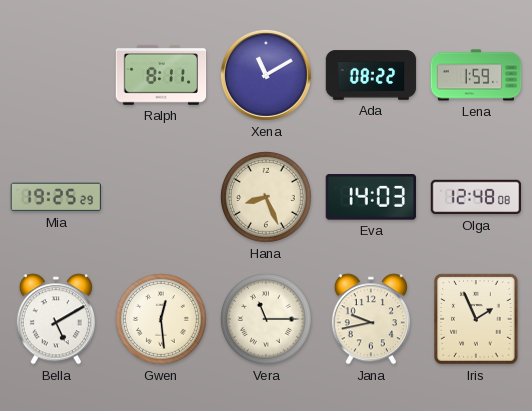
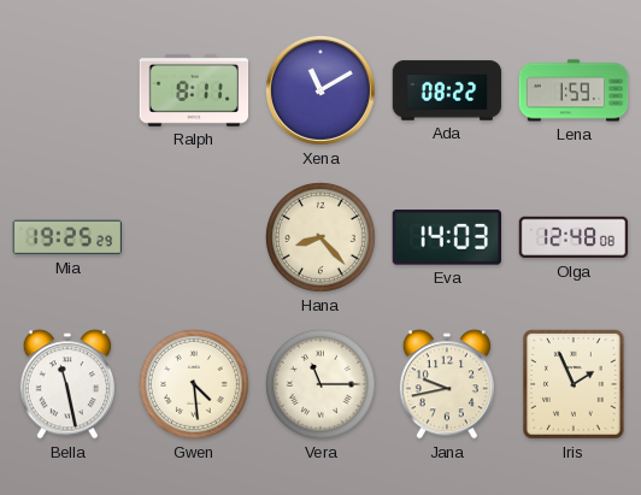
Hana: 8:26 -> 8:23 (320, 237)
Bella: 5:10 -> 11:28 (67, 384)
Gwen: 12:29 -> 4:29 (194, 384)
